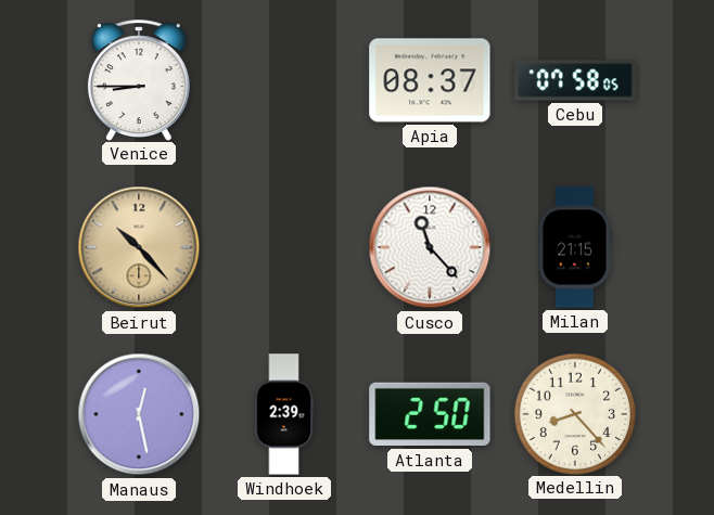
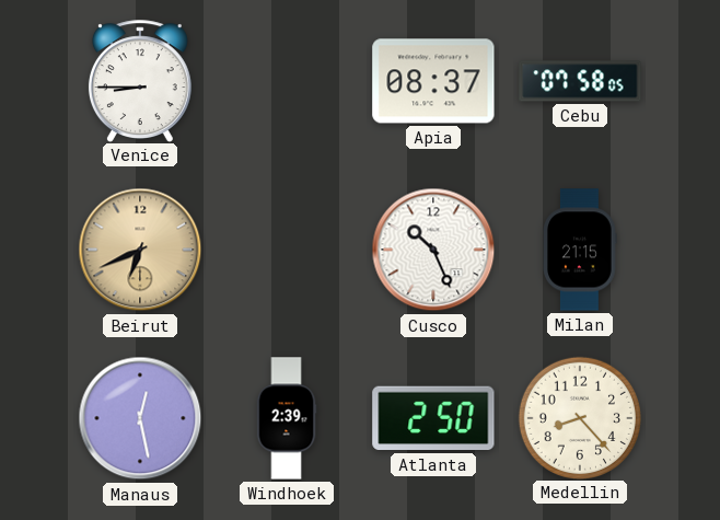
Beirut: 10:23 -> 6:41 (140, 250)
Cusco: 11:23 -> 10:26 (433, 250)
